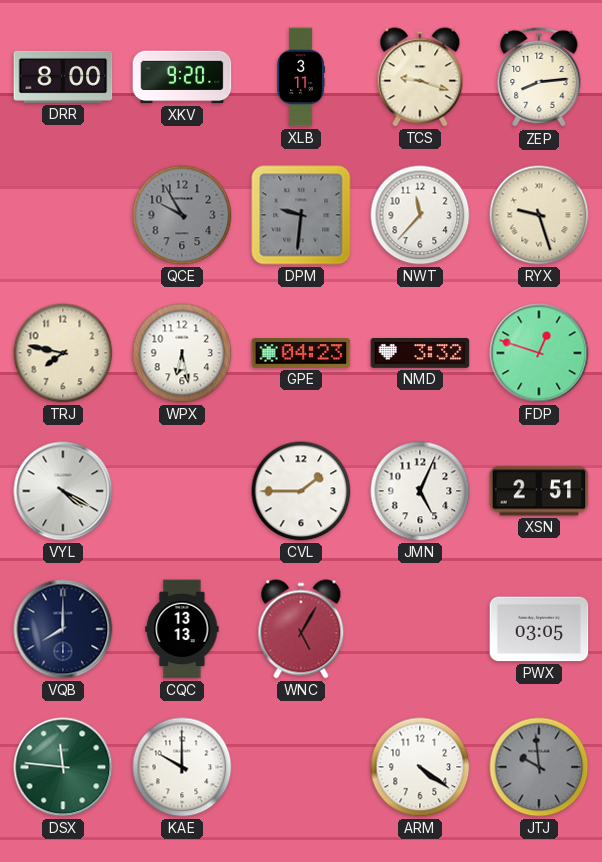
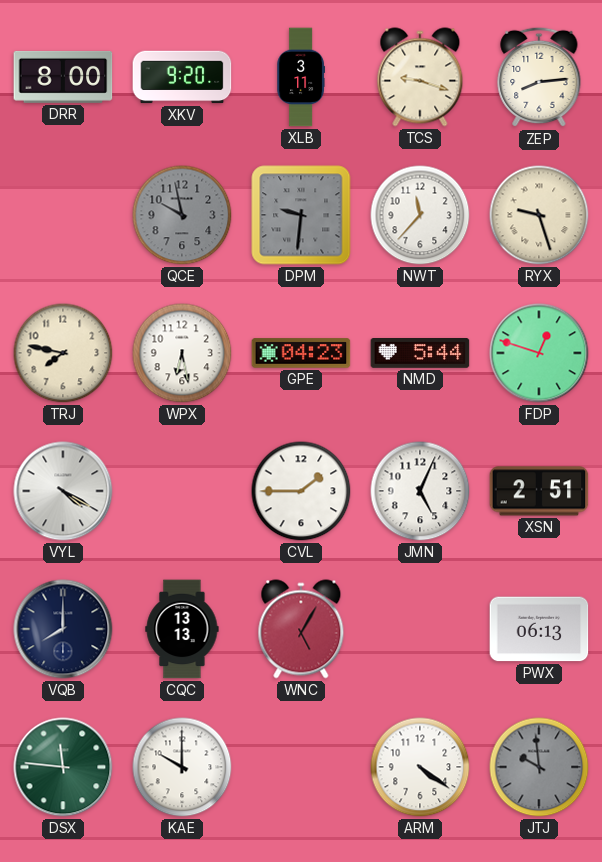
QCE: 9:55 -> 9:58 (182, 215)
NMD: 3:32 -> 5:44 (420, 354)
PWX: 03:05 -> 06:13 (539, 629)
